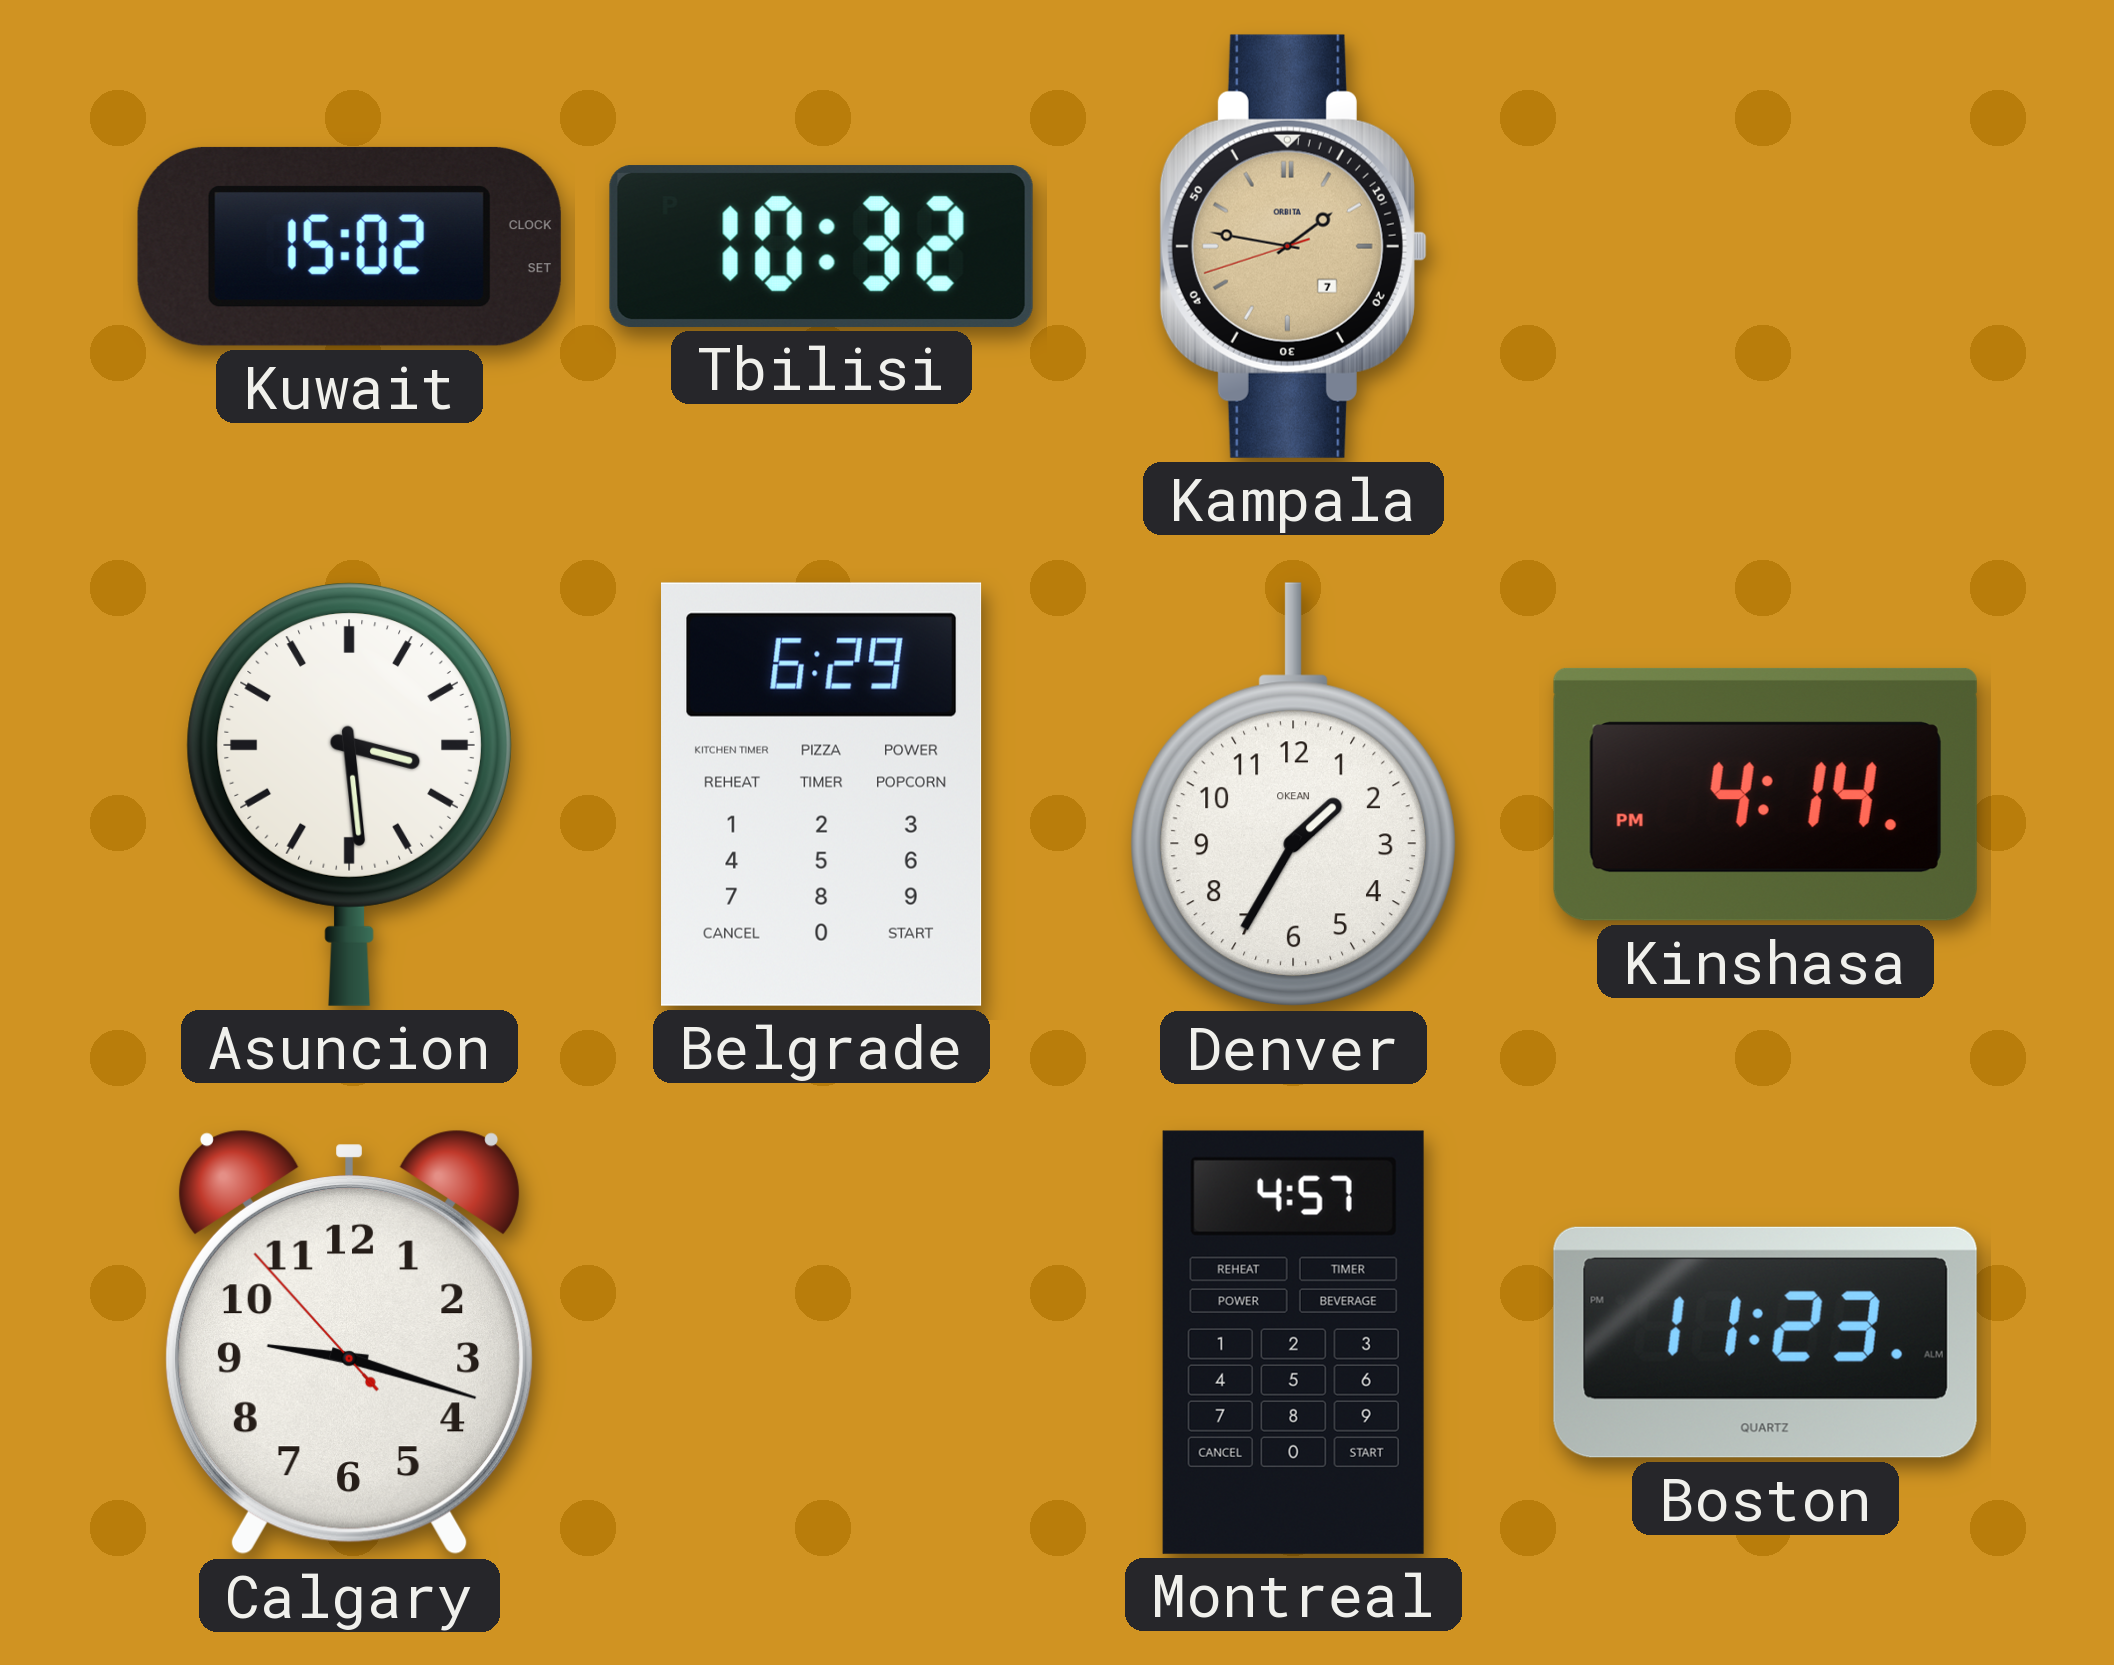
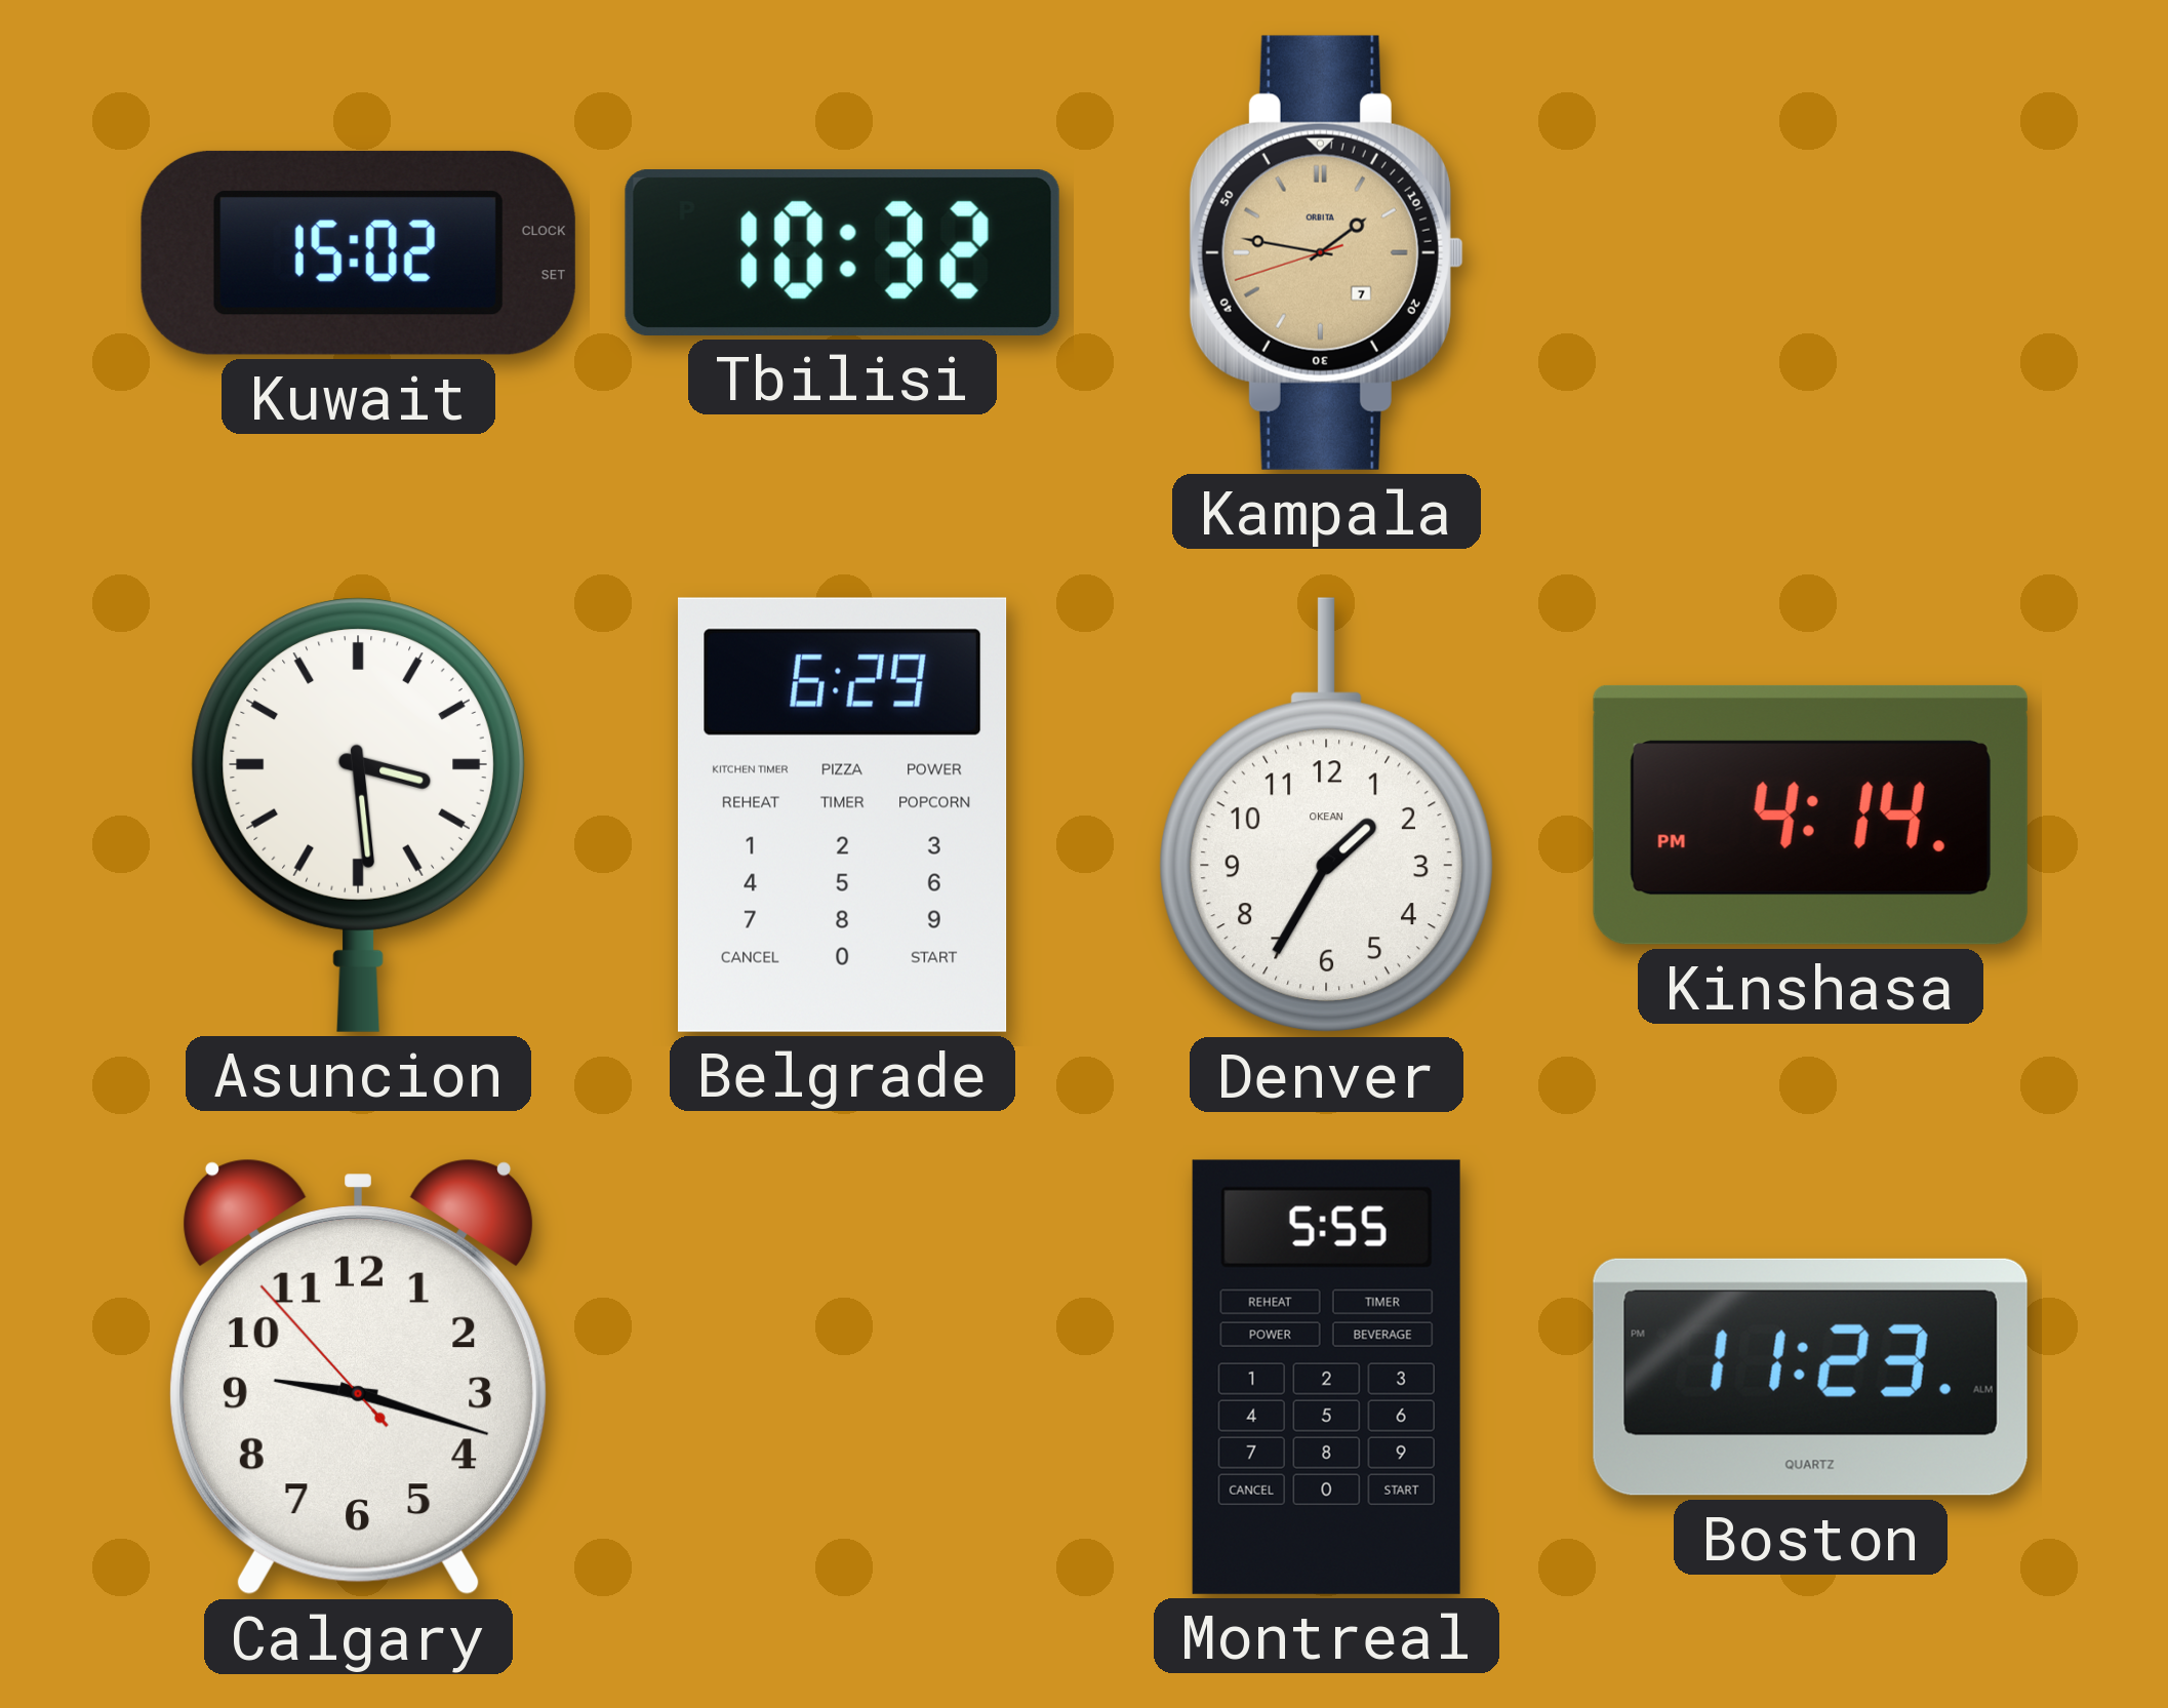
Montreal: 4:57 -> 5:55 (1326, 1377)
